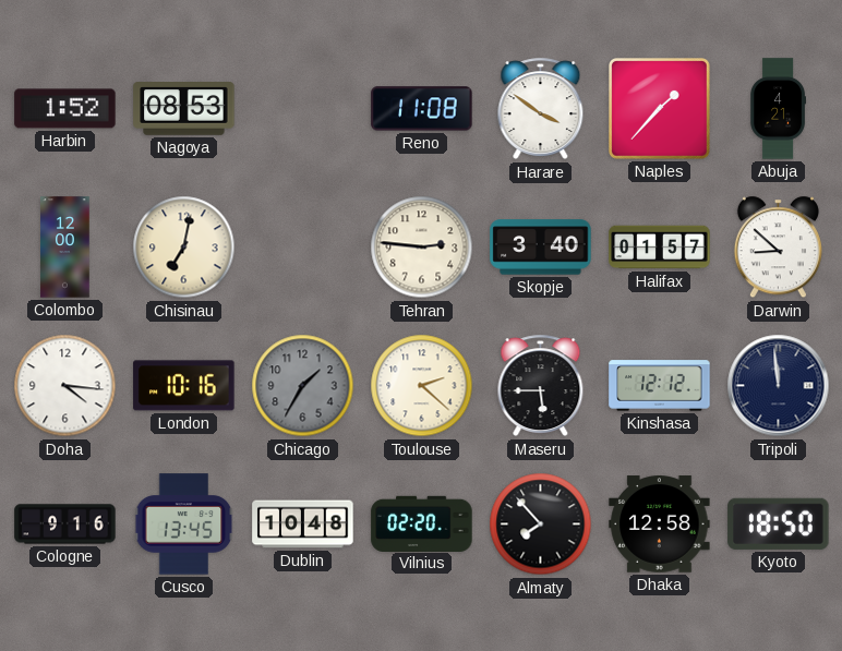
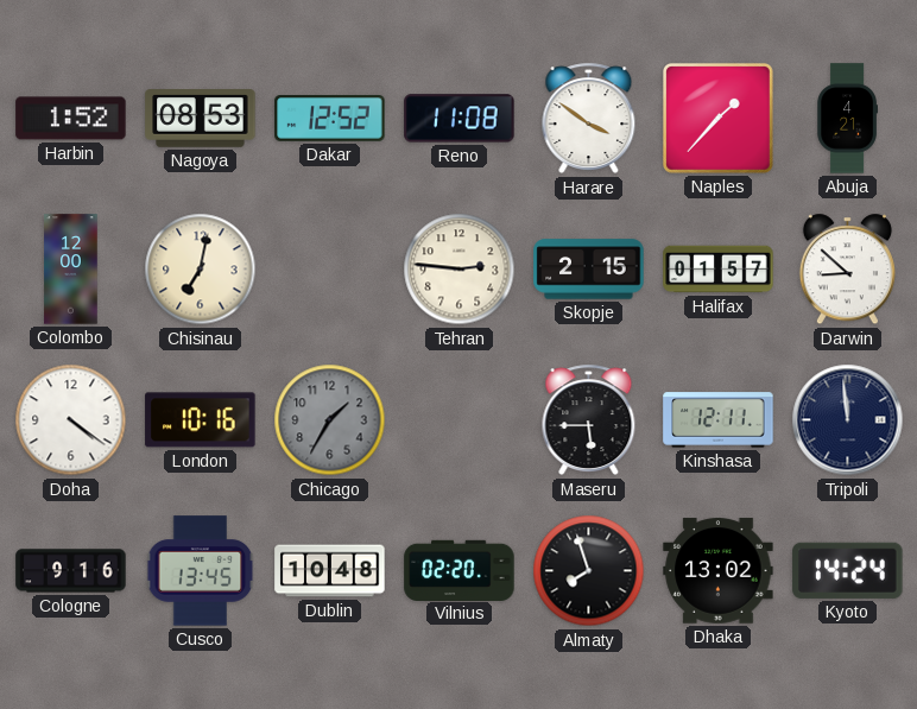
Dakar: none -> 12:52 (330, 119)
Skopje: 3:40 -> 2:15 (589, 270)
Doha: 4:16 -> 4:21 (71, 420)
Toulouse: 2:22 -> none (422, 386)
Kinshasa: 12:12 -> 12:11 (719, 420)
Almaty: 7:53 -> 7:57 (589, 571)
Dhaka: 12:58 -> 13:02 (719, 571)
Kyoto: 18:50 -> 14:24 (848, 570)
